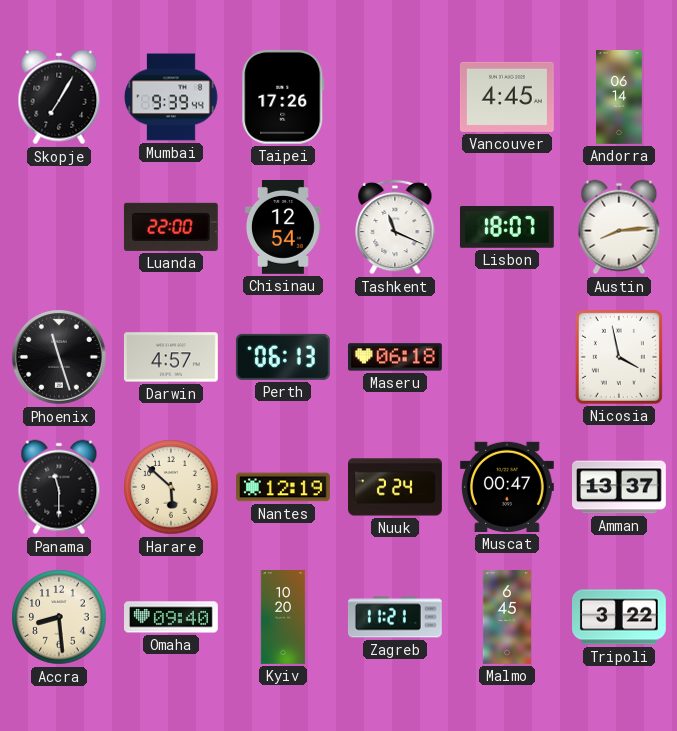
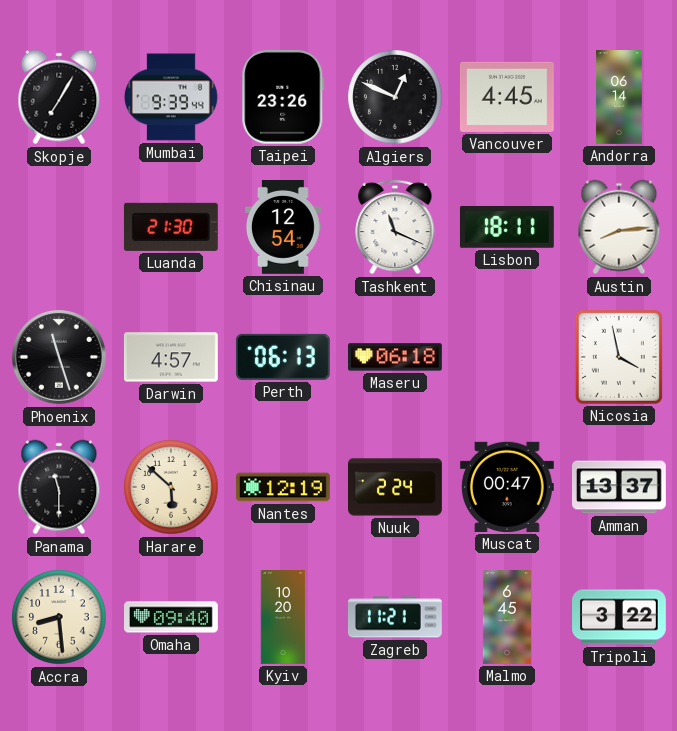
Taipei: 17:26 -> 23:26 (283, 97)
Algiers: none -> 12:49 (395, 97)
Luanda: 22:00 -> 21:30 (171, 227)
Lisbon: 18:07 -> 18:11 (507, 228)
